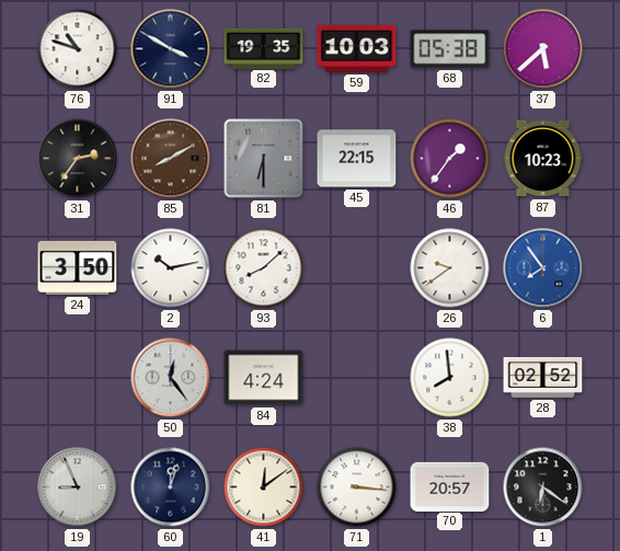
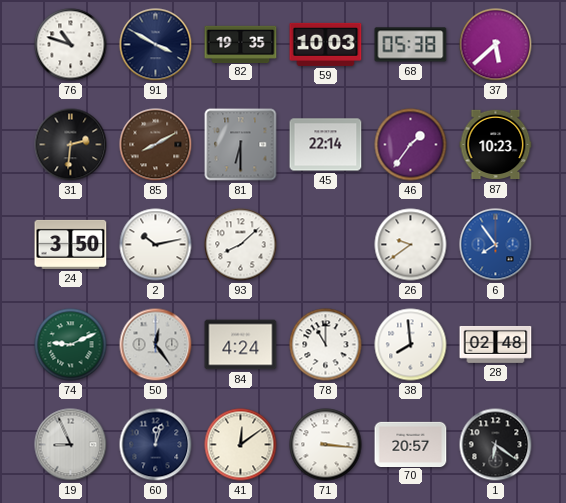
31: 2:36 -> 2:31 (71, 145)
45: 22:15 -> 22:14 (326, 145)
74: none -> 9:11 (71, 345)
78: none -> 11:00 (326, 345)
28: 02:52 -> 02:48 (496, 344)
